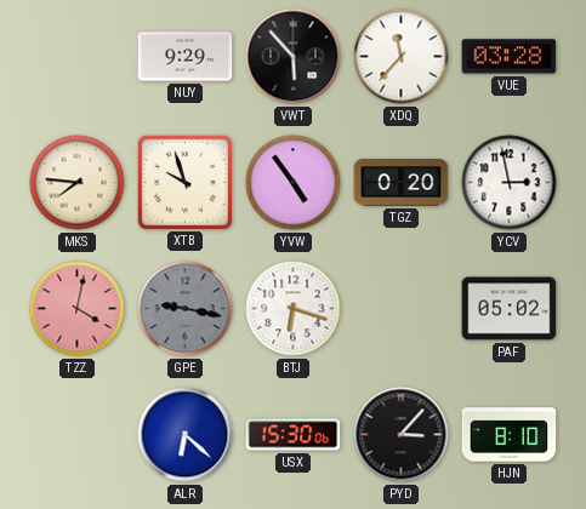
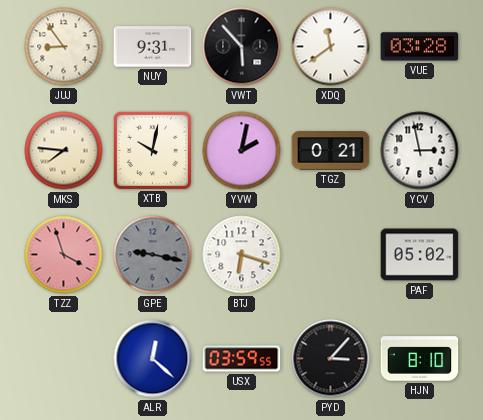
JUJ: none -> 8:54 (64, 47)
NUY: 9:29 -> 9:31 (153, 47)
XDQ: 11:37 -> 11:39 (331, 47)
XTB: 9:57 -> 10:02 (152, 150)
YVW: 4:54 -> 2:02 (242, 151)
TGZ: 0:20 -> 0:21 (331, 151)
TZZ: 4:02 -> 3:57 (64, 255)
ALR: 6:22 -> 12:22 (153, 359)
USX: 15:30 -> 03:59 (242, 359)
